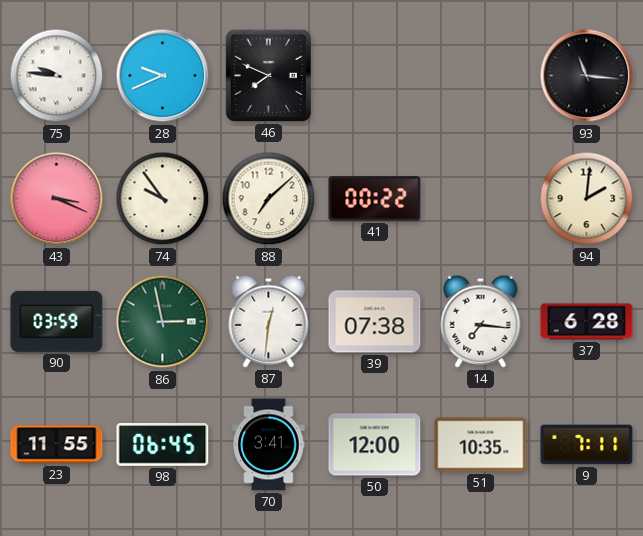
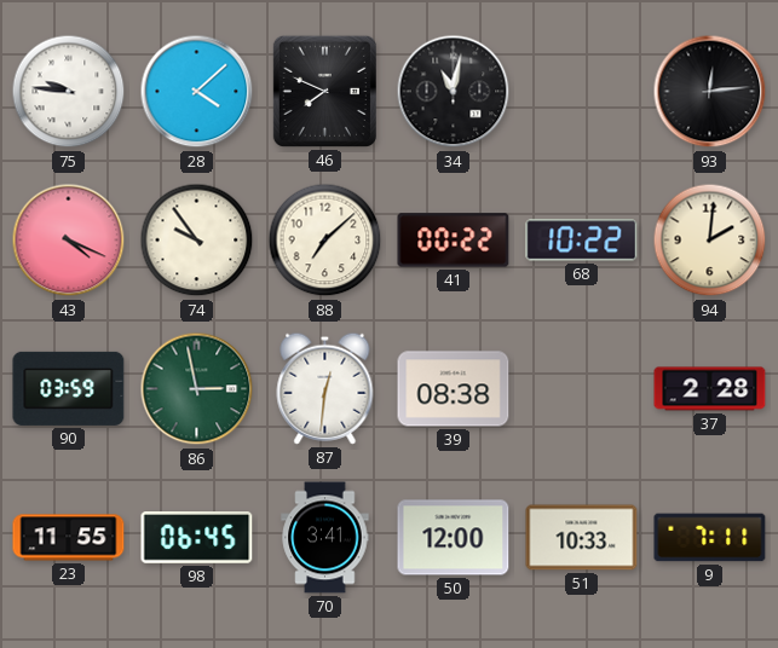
28: 9:41 -> 4:08 (197, 92)
34: none -> 11:02 (454, 92)
93: 11:16 -> 12:14 (710, 92)
43: 3:19 -> 4:19 (69, 241)
68: none -> 10:22 (582, 241)
39: 07:38 -> 08:38 (454, 389)
14: 7:16 -> none (481, 321)
37: 6:28 -> 2:28 (710, 389)
51: 10:35 -> 10:33 (582, 538)
